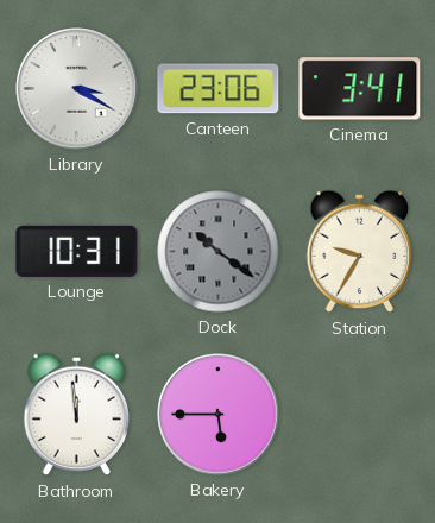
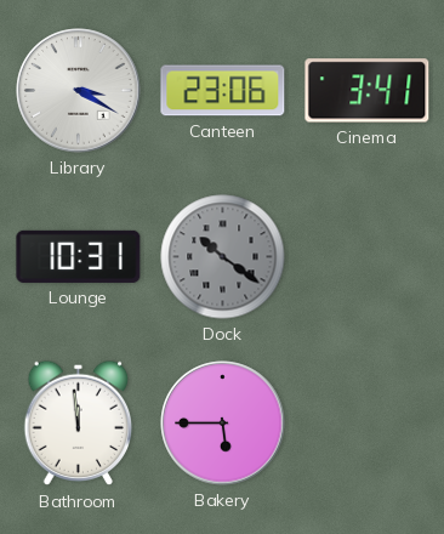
Station: 9:35 -> none (360, 252)
